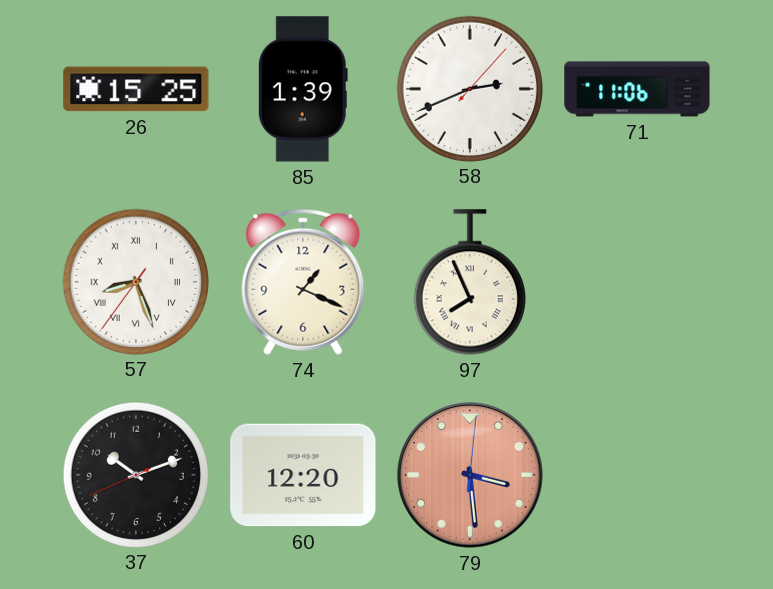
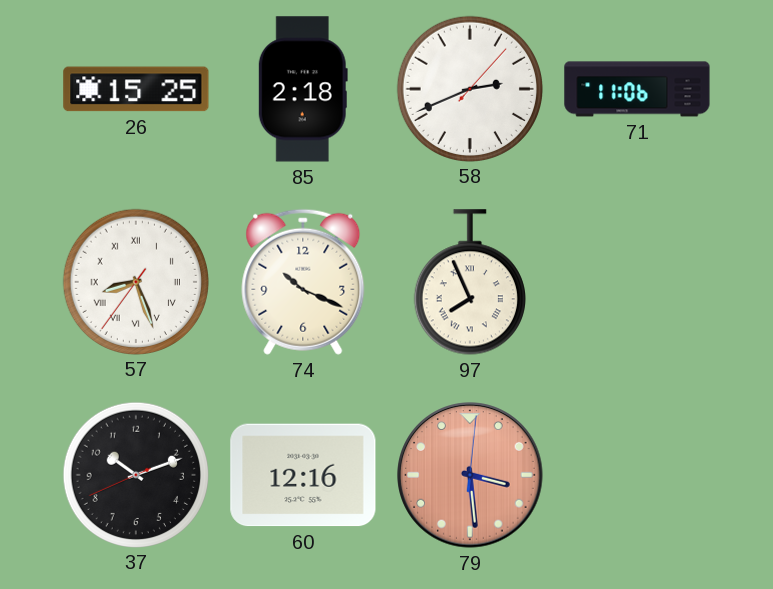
85: 1:39 -> 2:18 (303, 89)
74: 1:19 -> 10:19 (303, 282)
60: 12:20 -> 12:16 (303, 475)
